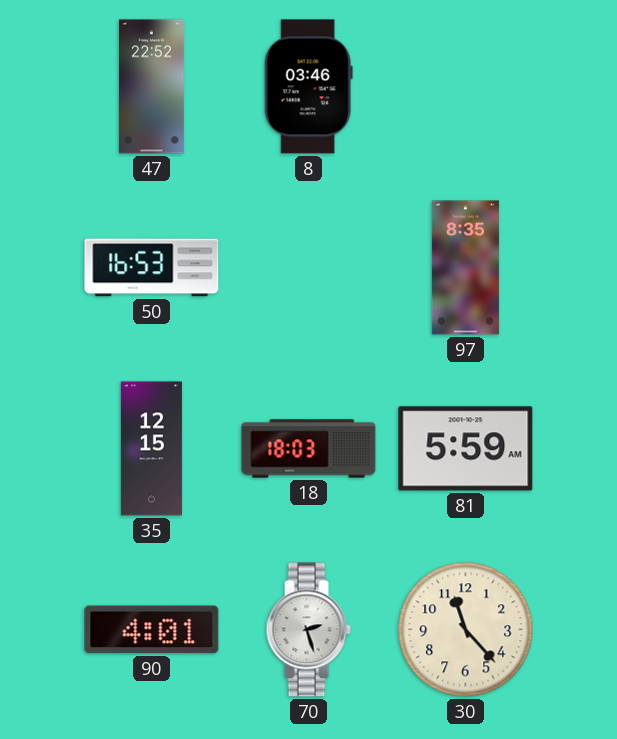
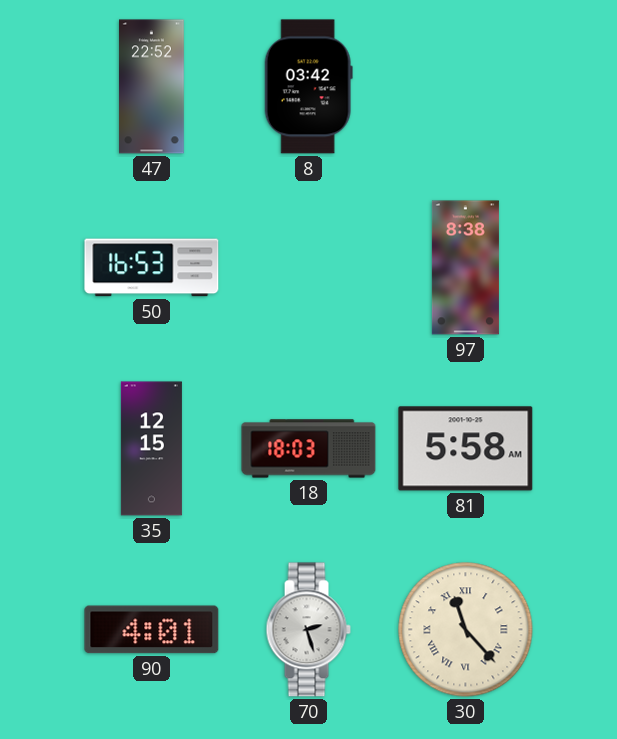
8: 03:46 -> 03:42 (308, 87)
97: 8:35 -> 8:38 (465, 268)
81: 5:59 -> 5:58 (466, 449)
30 numerals: Arabic -> Roman (466, 630)
